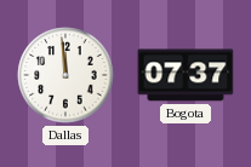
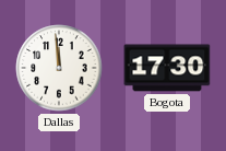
Bogota: 07:37 -> 17:30 (167, 68)
